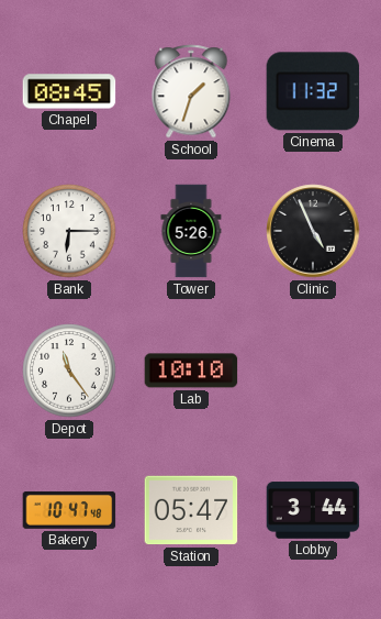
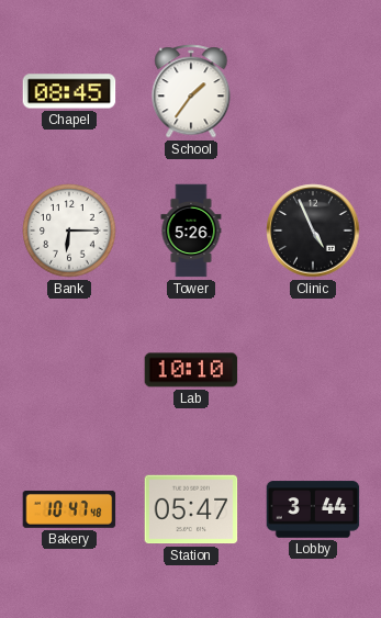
School: 1:33 -> 1:36 (191, 91)
Cinema: 11:32 -> none (313, 91)
Depot: 11:24 -> none (69, 371)
